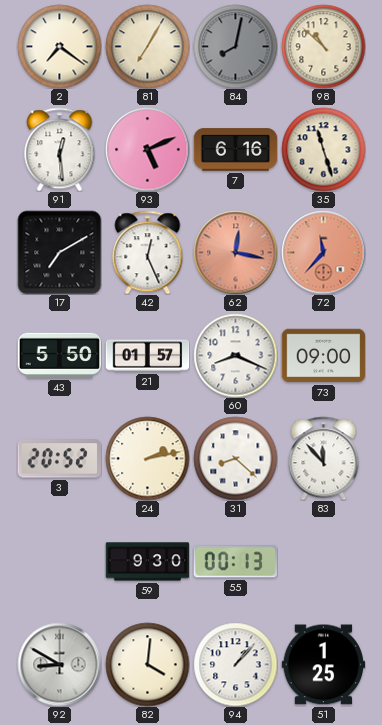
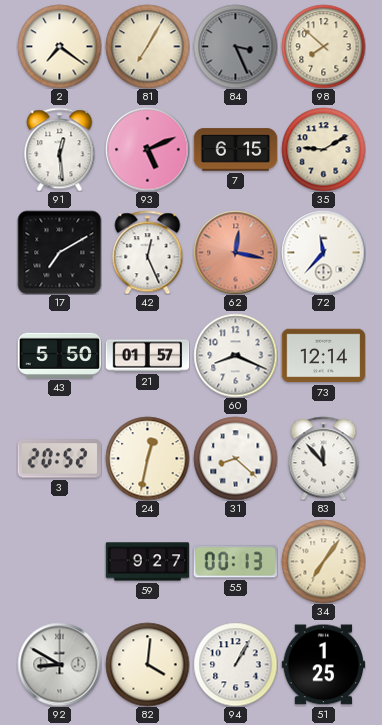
84: 8:02 -> 3:26 (235, 46)
98: 10:52 -> 7:52 (323, 46)
7: 6:16 -> 6:15 (235, 150)
35: 11:27 -> 9:10 (323, 149)
72 dial: salmon -> white (323, 252)
73: 09:00 -> 12:14 (323, 356)
24: 2:13 -> 12:32 (147, 458)
59: 9:30 -> 9:27 (147, 562)
34: none -> 7:06 (323, 561)
94: 1:07 -> 1:05 (235, 664)
